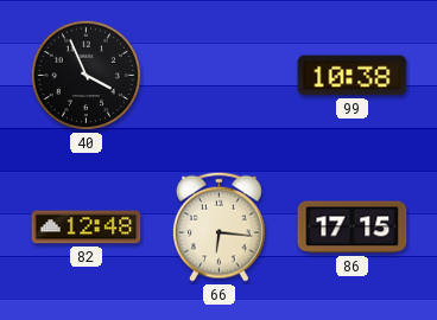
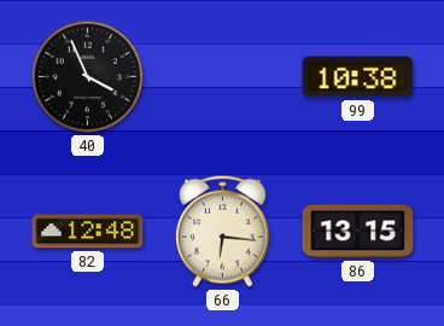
86: 17:15 -> 13:15 (358, 232)
